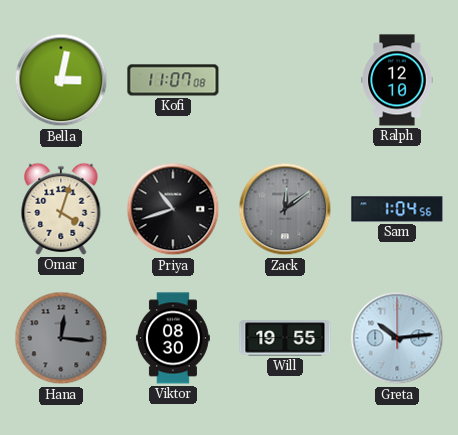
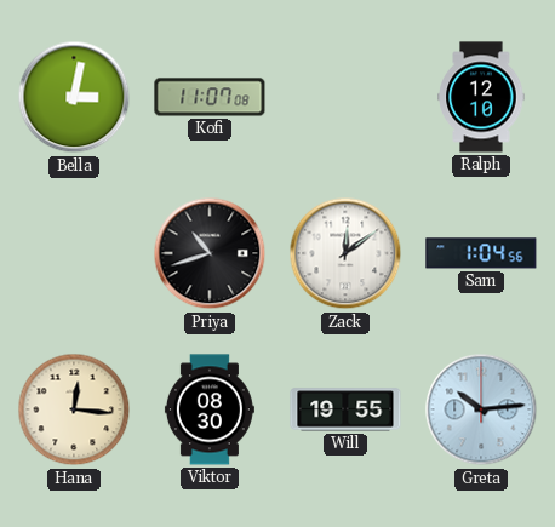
Omar: 4:03 -> none (61, 209)
Zack dial: grey -> white (345, 253)
Hana dial: grey -> cream (74, 409)
